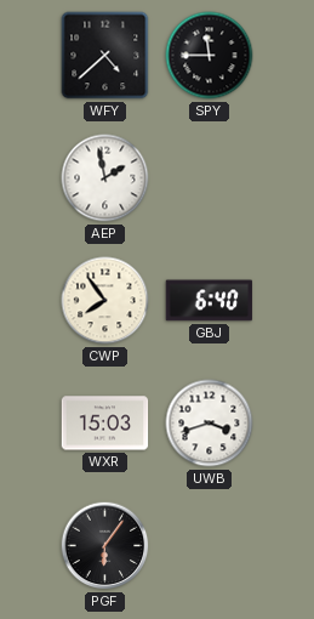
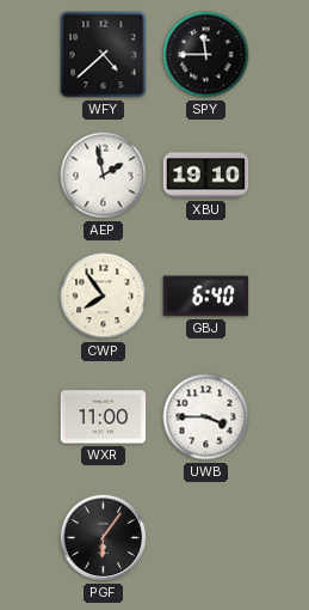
XBU: none -> 19:10 (206, 176)
WXR: 15:03 -> 11:00 (104, 417)
UWB: 3:42 -> 3:45 (206, 417)
